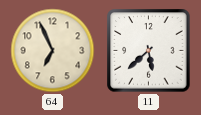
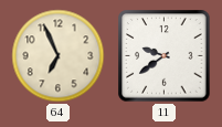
11: 5:38 -> 9:39 (165, 56)
